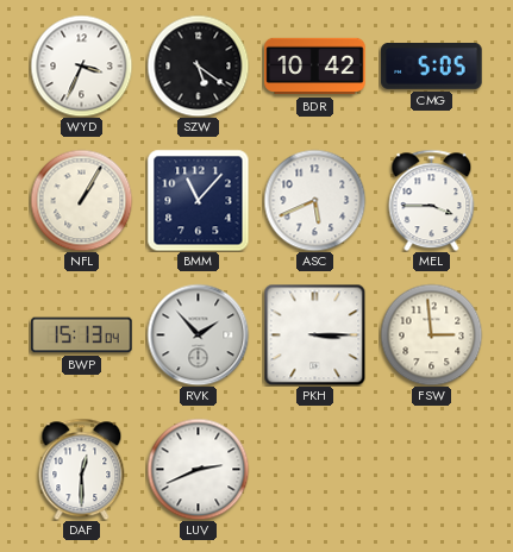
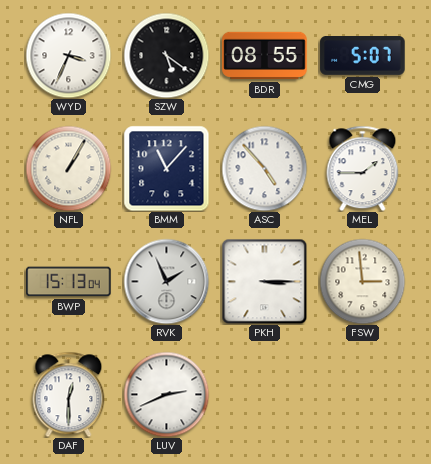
BDR: 10:42 -> 08:55 (265, 56)
CMG: 5:05 -> 5:07 (363, 56)
ASC: 5:41 -> 4:53 (264, 168)
MEL: 3:45 -> 1:45 (363, 168)
RVK: 1:53 -> 1:56 (166, 281)
